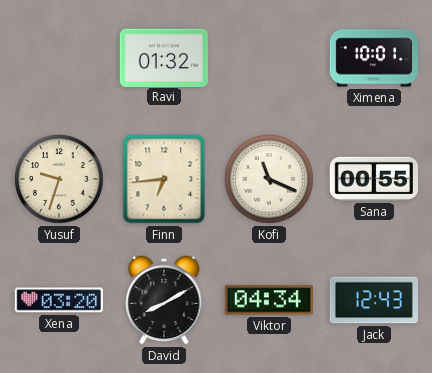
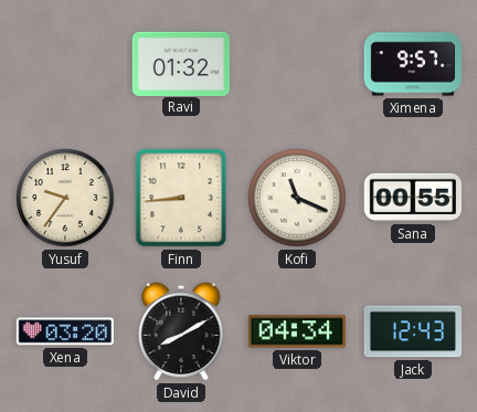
Ximena: 10:01 -> 9:57 (412, 64)
Yusuf: 9:33 -> 9:36 (65, 198)
Finn: 6:44 -> 8:44 (181, 198)
